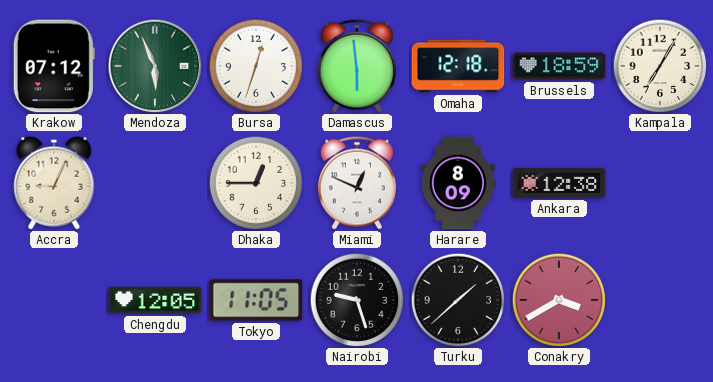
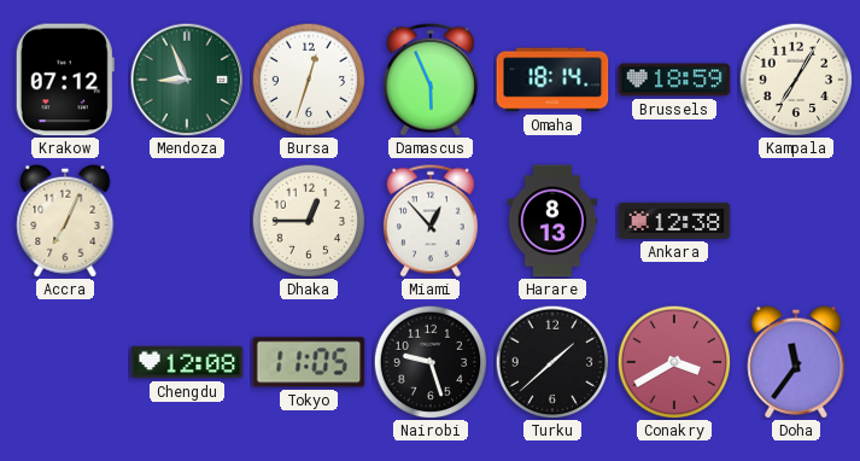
Mendoza: 5:56 -> 8:56 (187, 80)
Damascus: 5:59 -> 5:56 (431, 80)
Omaha: 12:18 -> 18:14 (552, 80)
Accra: 9:04 -> 7:04 (65, 221)
Miami: 12:49 -> 12:53 (431, 221)
Harare: 8:09 -> 8:13 (552, 221)
Chengdu: 12:05 -> 12:08 (187, 362)
Doha: none -> 11:36 (796, 362)
